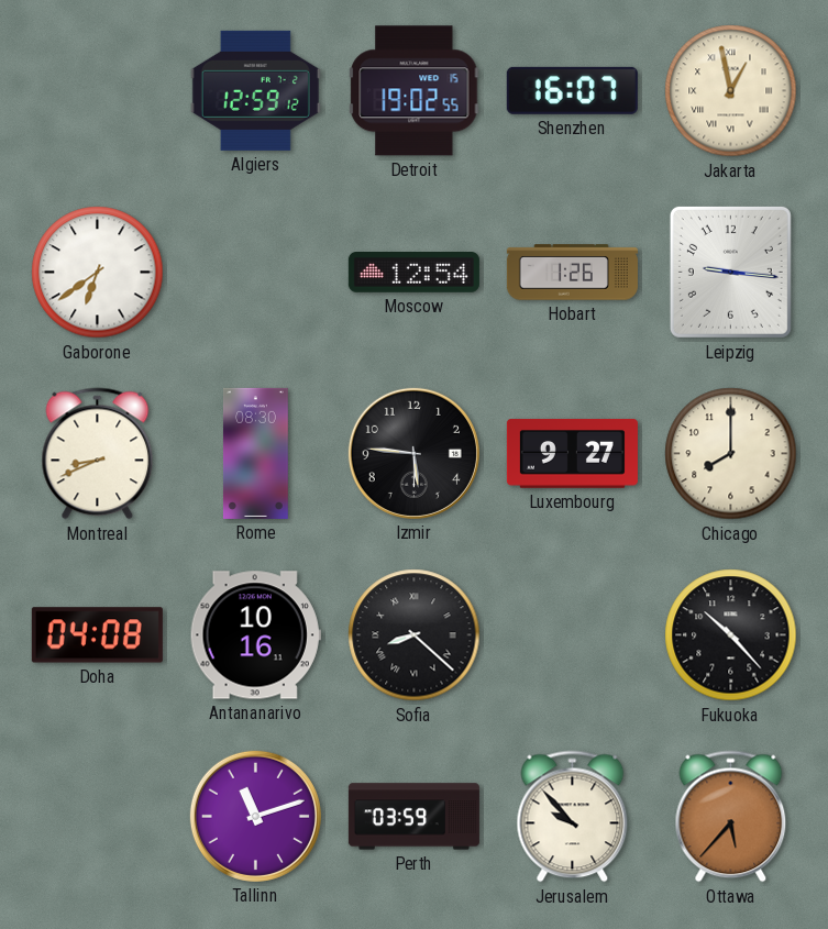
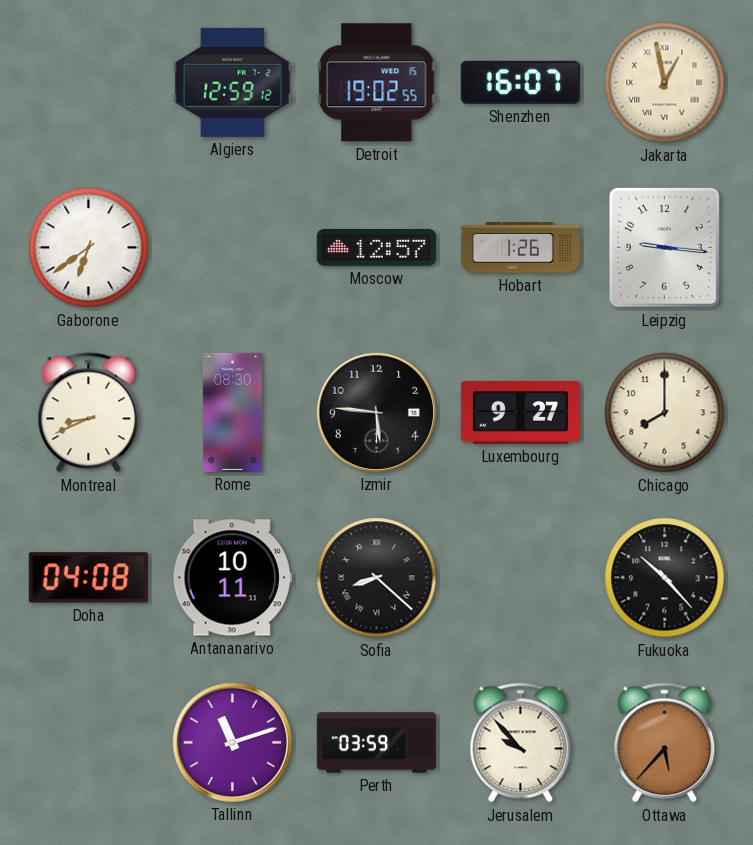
Moscow: 12:54 -> 12:57 (376, 248)
Antananarivo: 10:16 -> 10:11 (232, 578)
